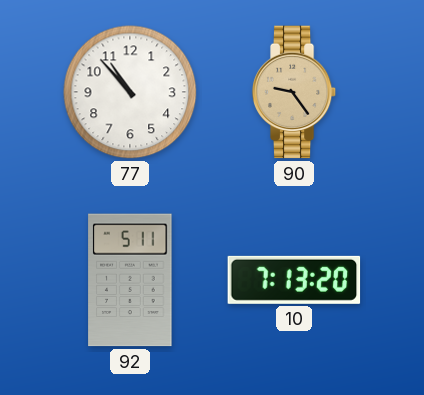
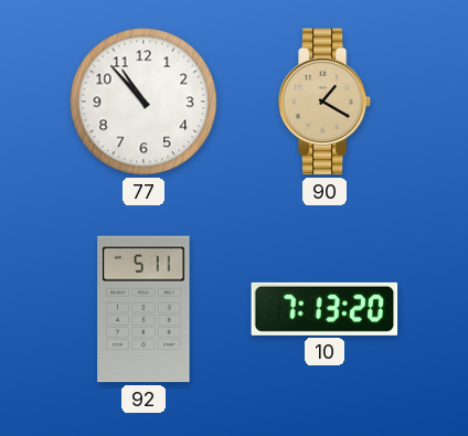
90: 9:24 -> 1:20 (325, 102)
